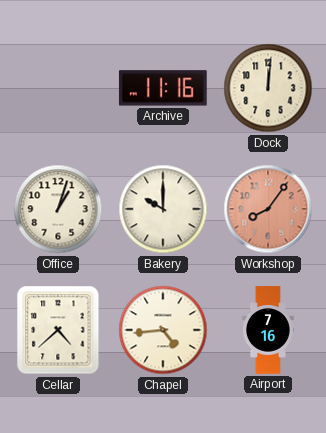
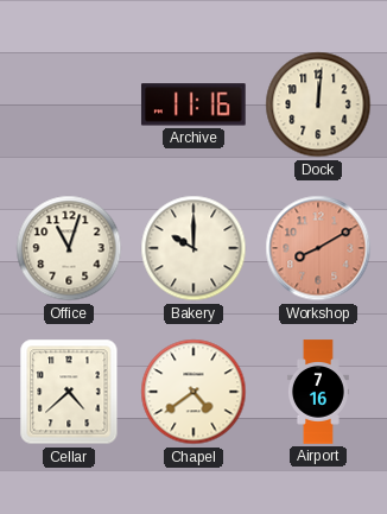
Office: 1:03 -> 11:03 (69, 248)
Workshop: 8:06 -> 8:10 (318, 248)
Chapel: 4:44 -> 4:39 (193, 392)
